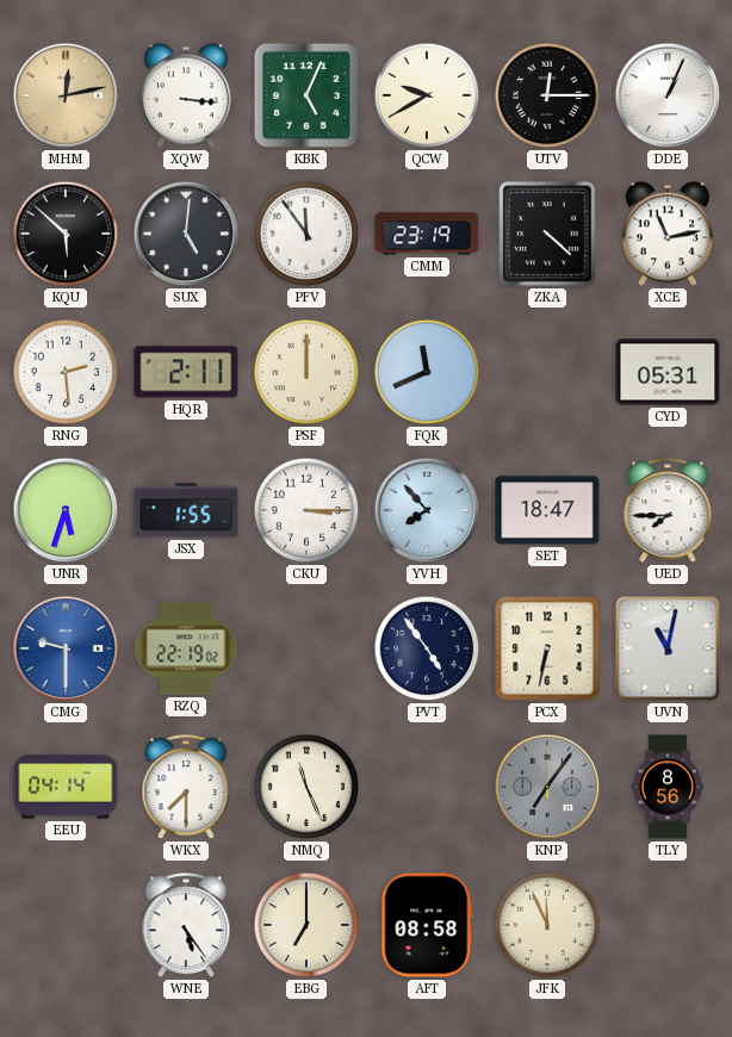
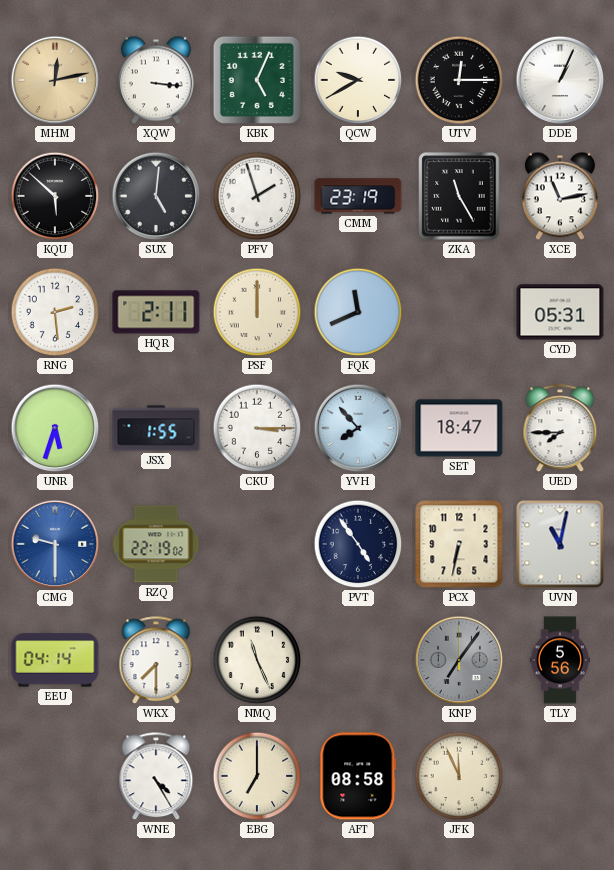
PFV: 11:54 -> 1:57 (257, 196)
ZKA: 4:22 -> 11:25 (459, 196)
TLY: 8:56 -> 5:56 (560, 660)
WNE: 5:24 -> 4:25 (156, 777)
